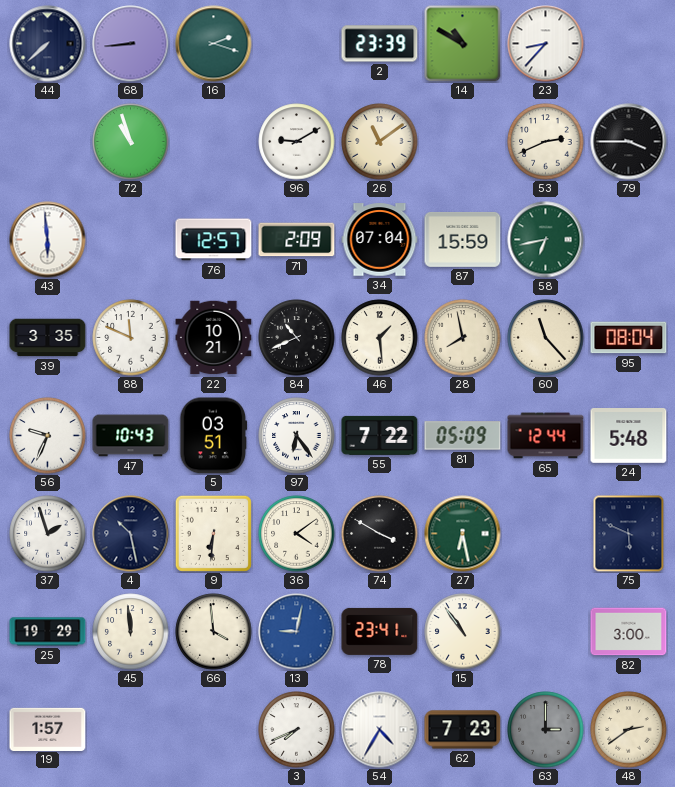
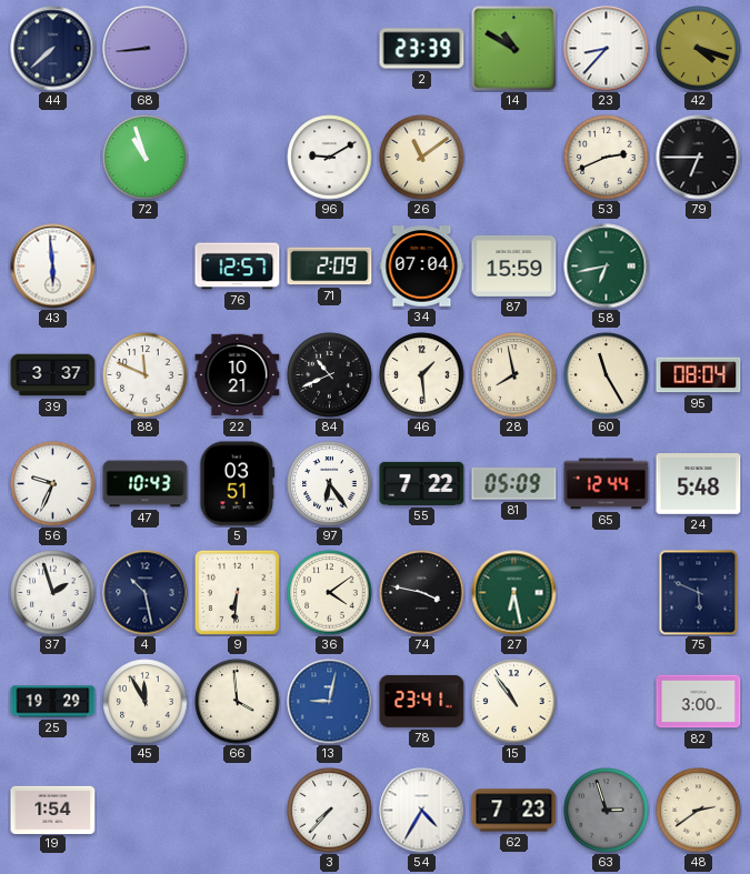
16: 2:18 -> none (214, 44)
42: none -> 4:18 (699, 49)
79: 3:45 -> 6:45 (699, 158)
39: 3:35 -> 3:37 (53, 375)
60: 11:23 -> 11:25 (607, 375)
74: 3:50 -> 3:47 (422, 593)
45: 11:59 -> 11:55 (146, 702)
19: 1:57 -> 1:54 (53, 810)
3: 7:41 -> 7:37 (330, 811)
63: 3:00 -> 2:57 (607, 811)
